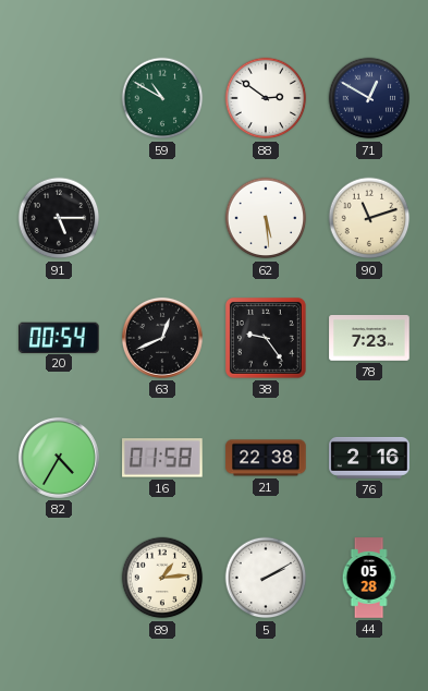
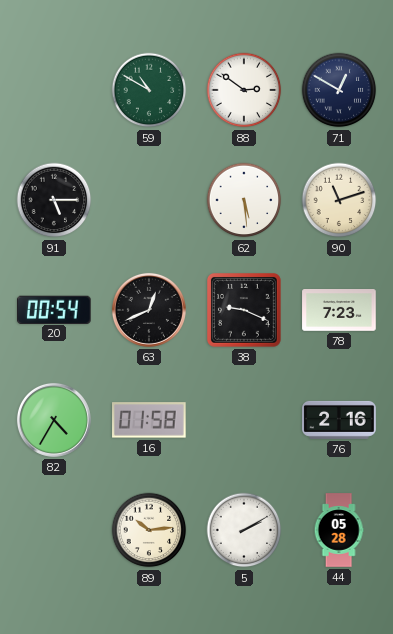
38: 9:24 -> 9:19 (245, 311)
21: 22:38 -> none (266, 458)
89: 1:14 -> 10:14 (149, 530)
